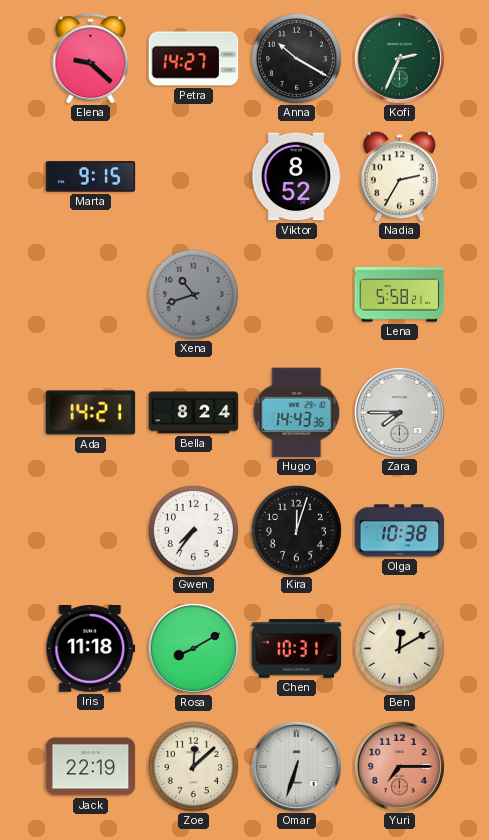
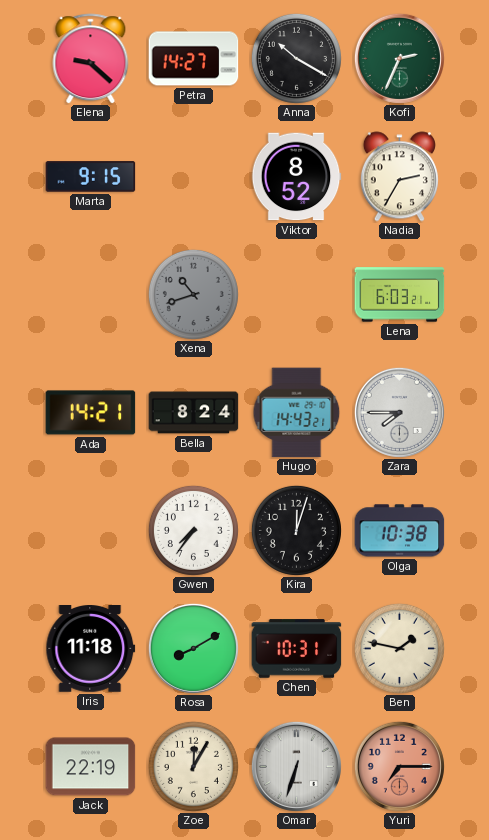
Lena: 5:58 -> 6:03 (400, 295)
Hugo: 14:43:36 -> 14:43:21 (297, 413)
Ben: 12:10 -> 1:47 (399, 648)
Zoe: 12:08 -> 12:05 (193, 766)
